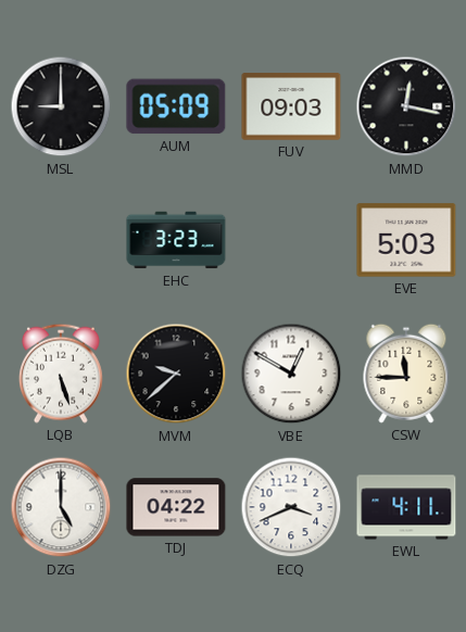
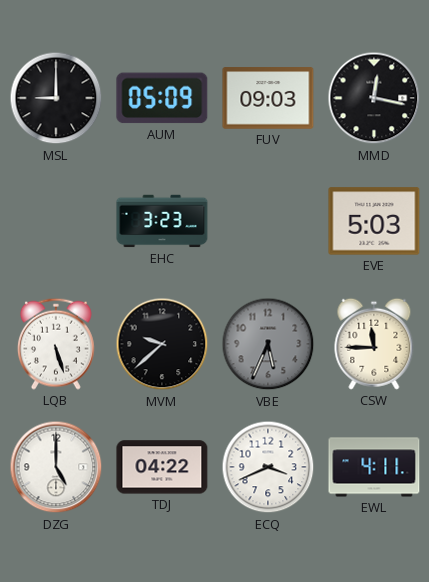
VBE: 12:50 -> 5:34 (268, 344)
VBE dial: white -> grey (268, 344)
